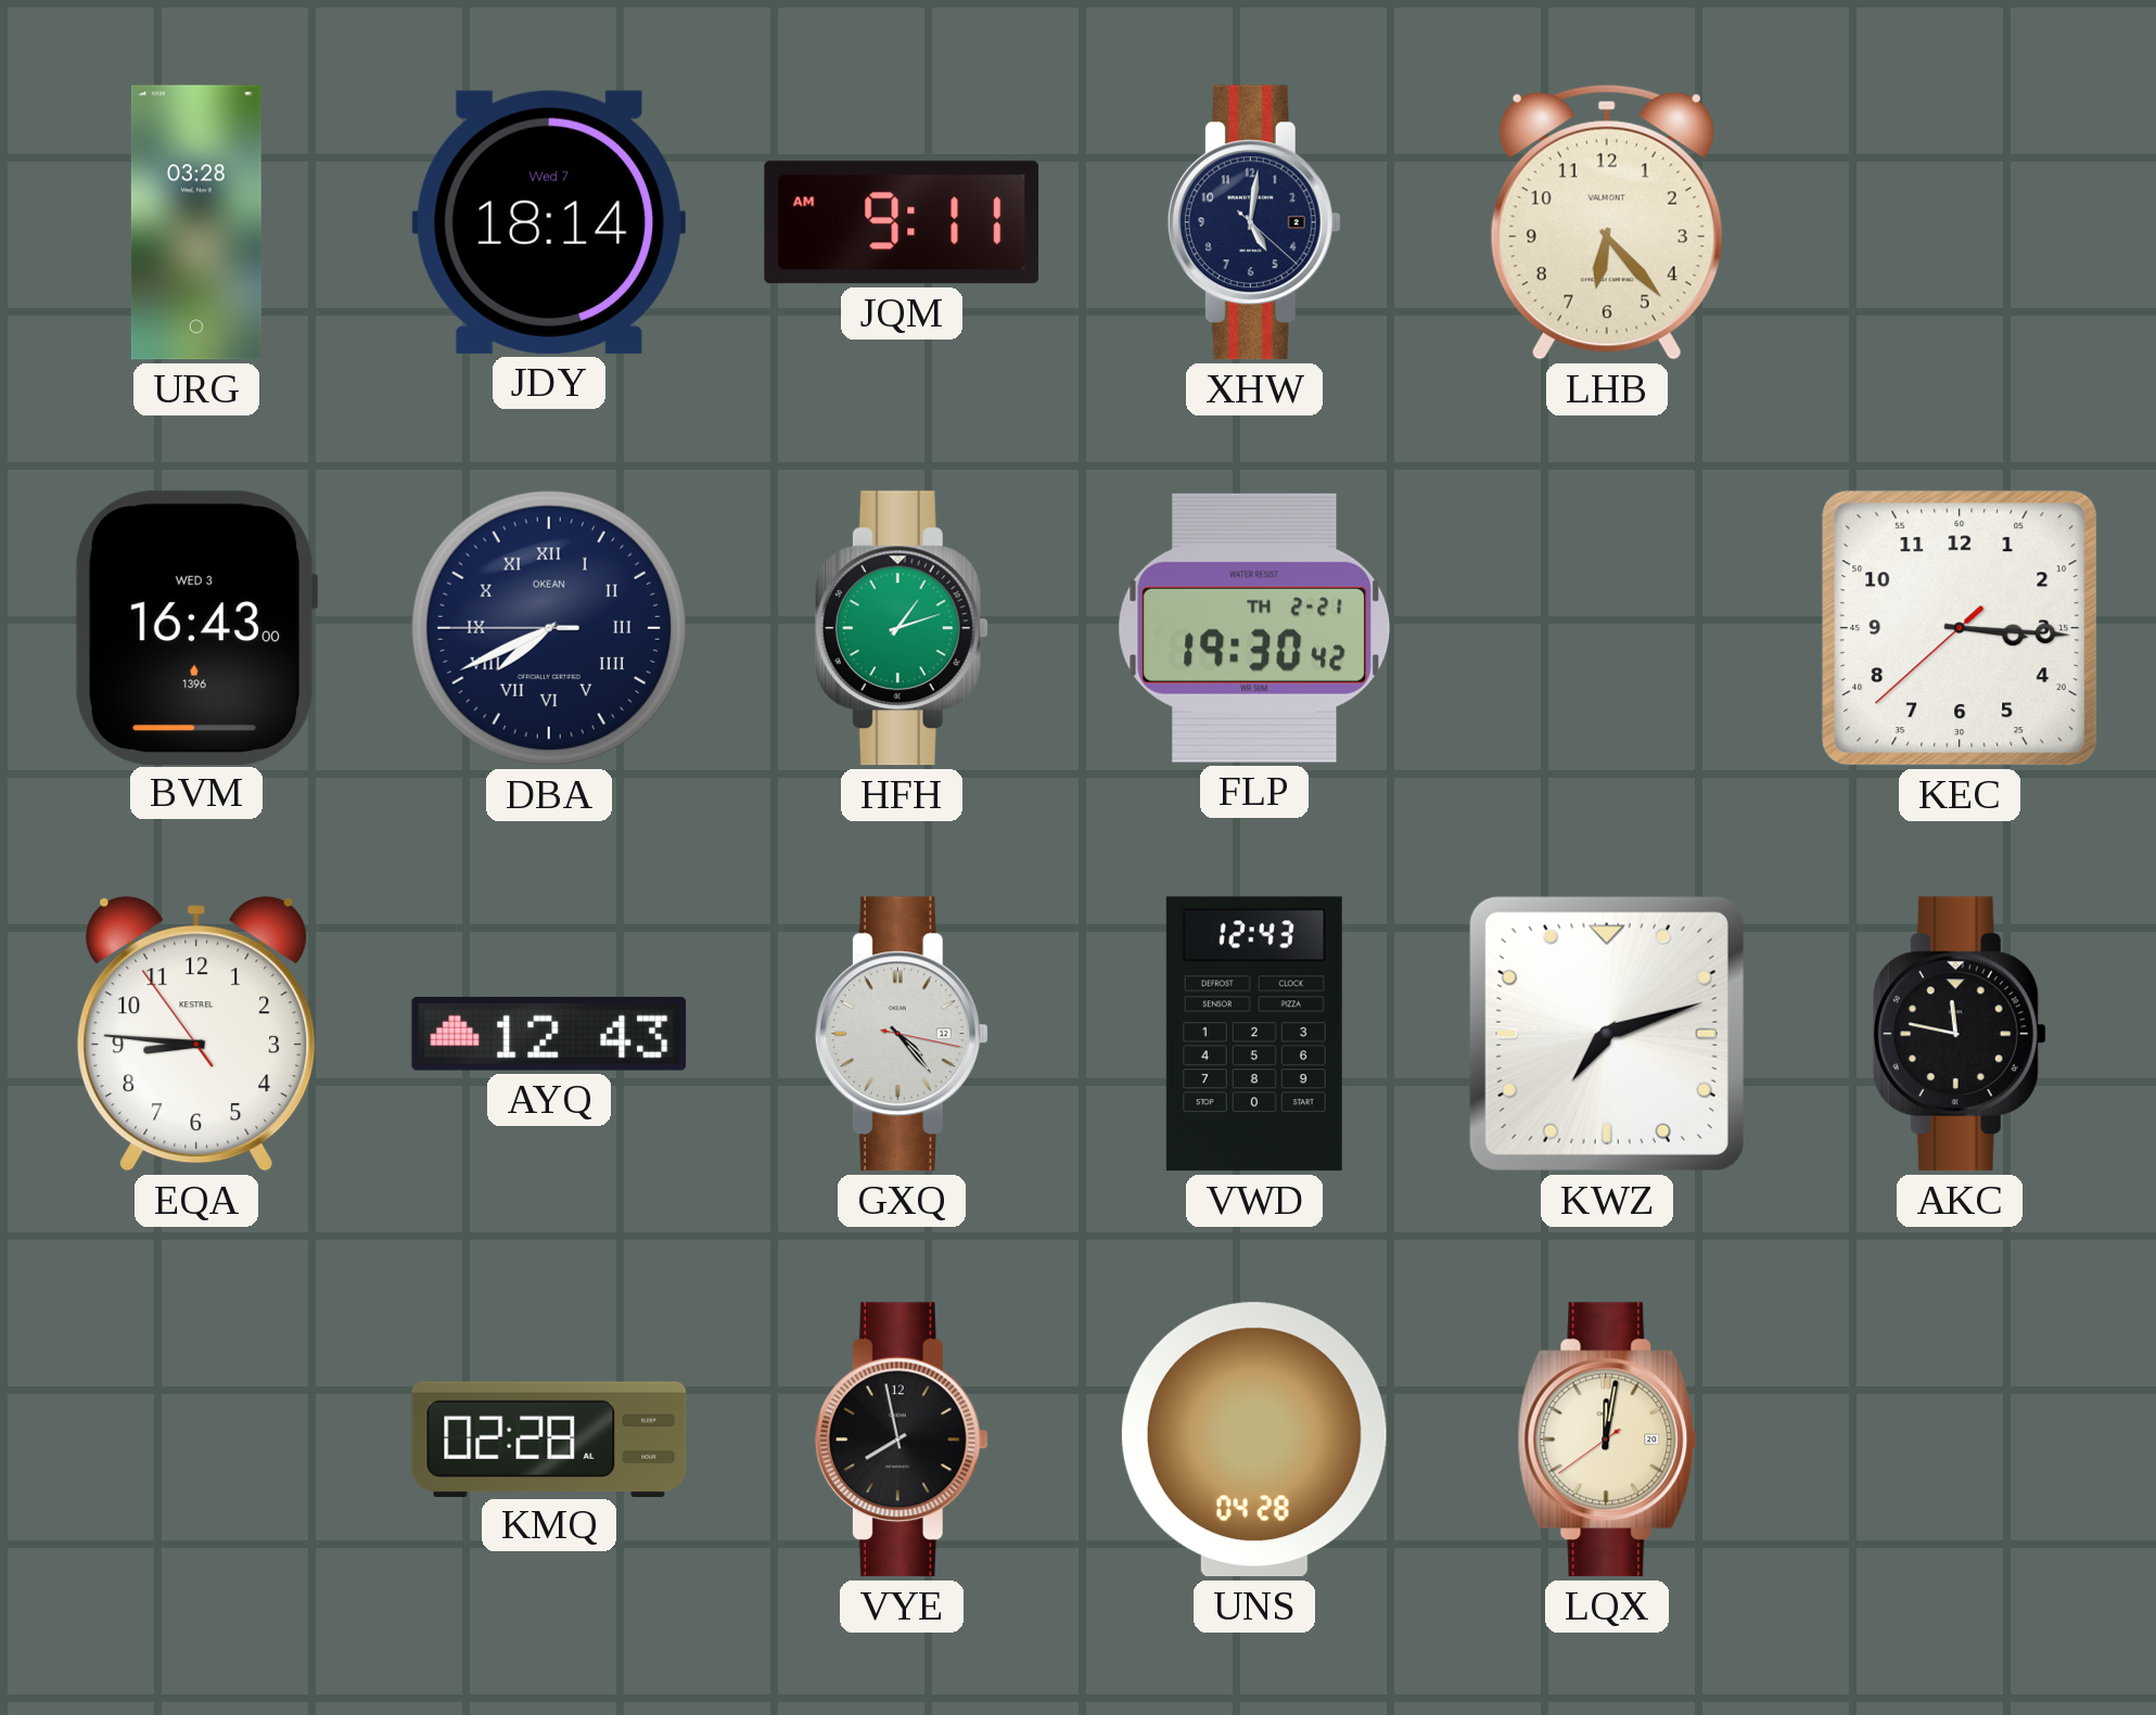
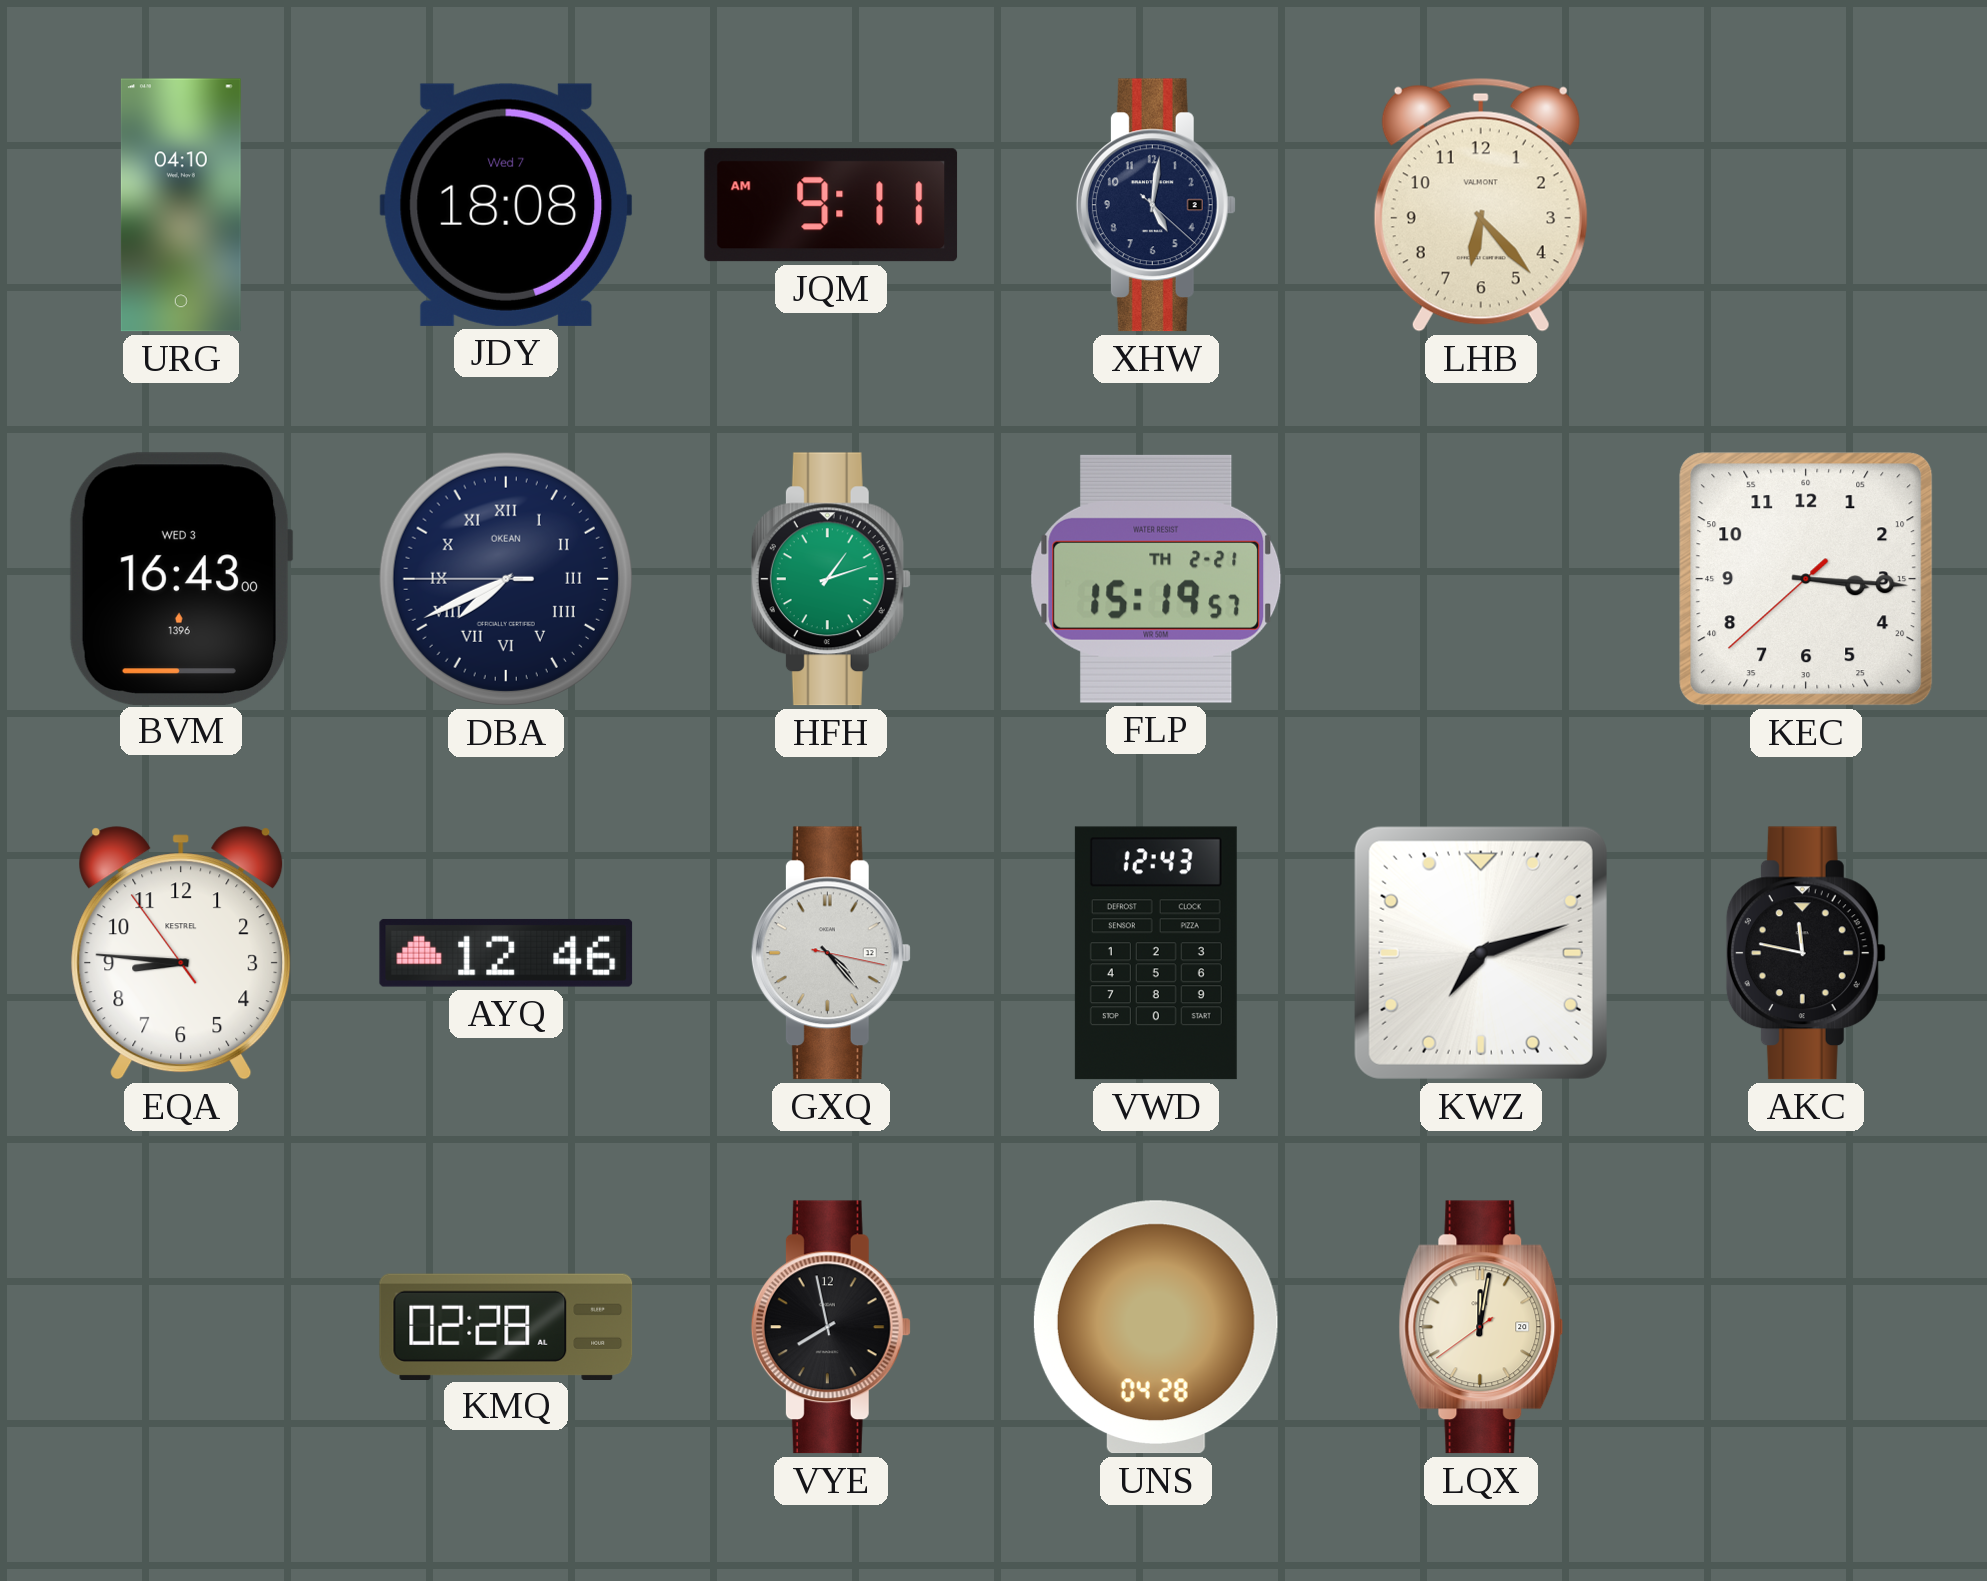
URG: 03:28 -> 04:10 (181, 205)
JDY: 18:14 -> 18:08 (506, 205)
FLP: 19:30 -> 15:19 (1156, 579)
AYQ: 12:43 -> 12:46 (506, 953)
